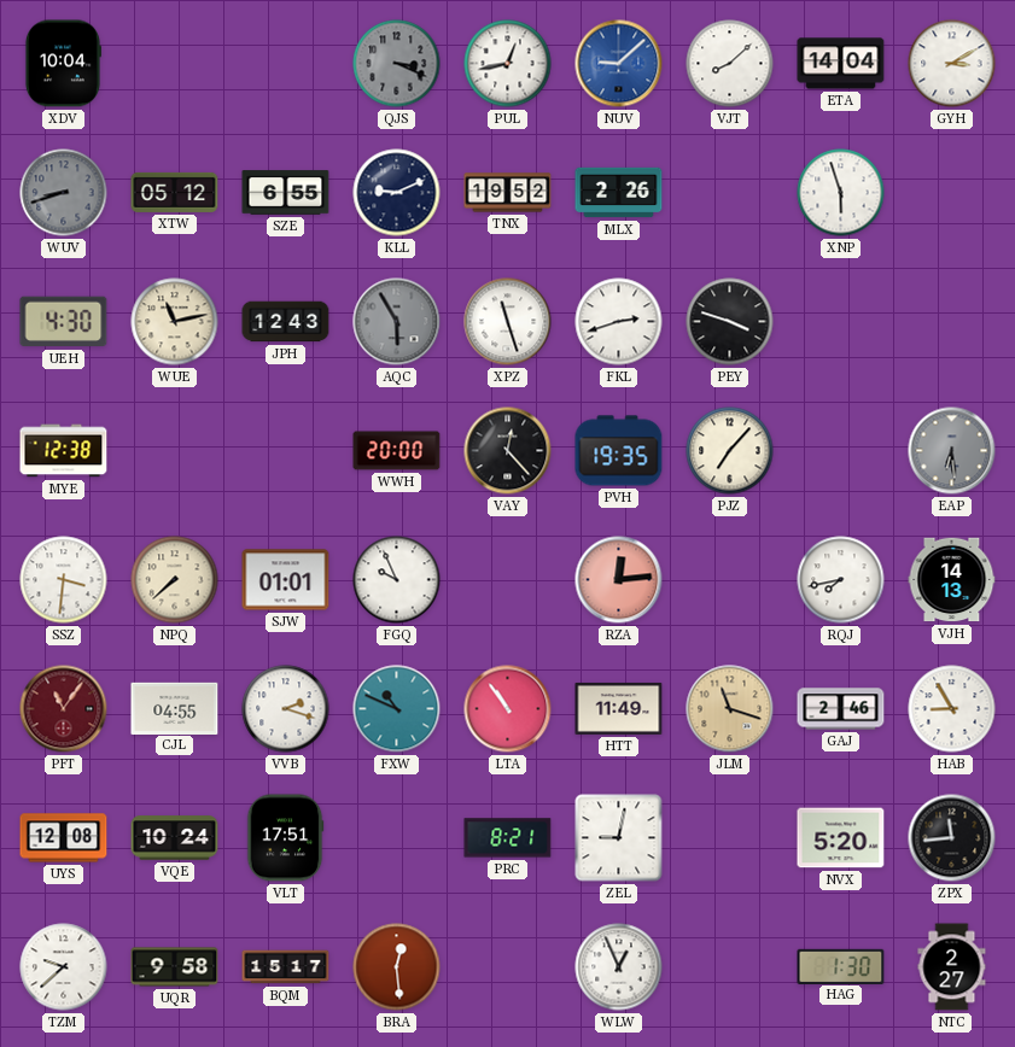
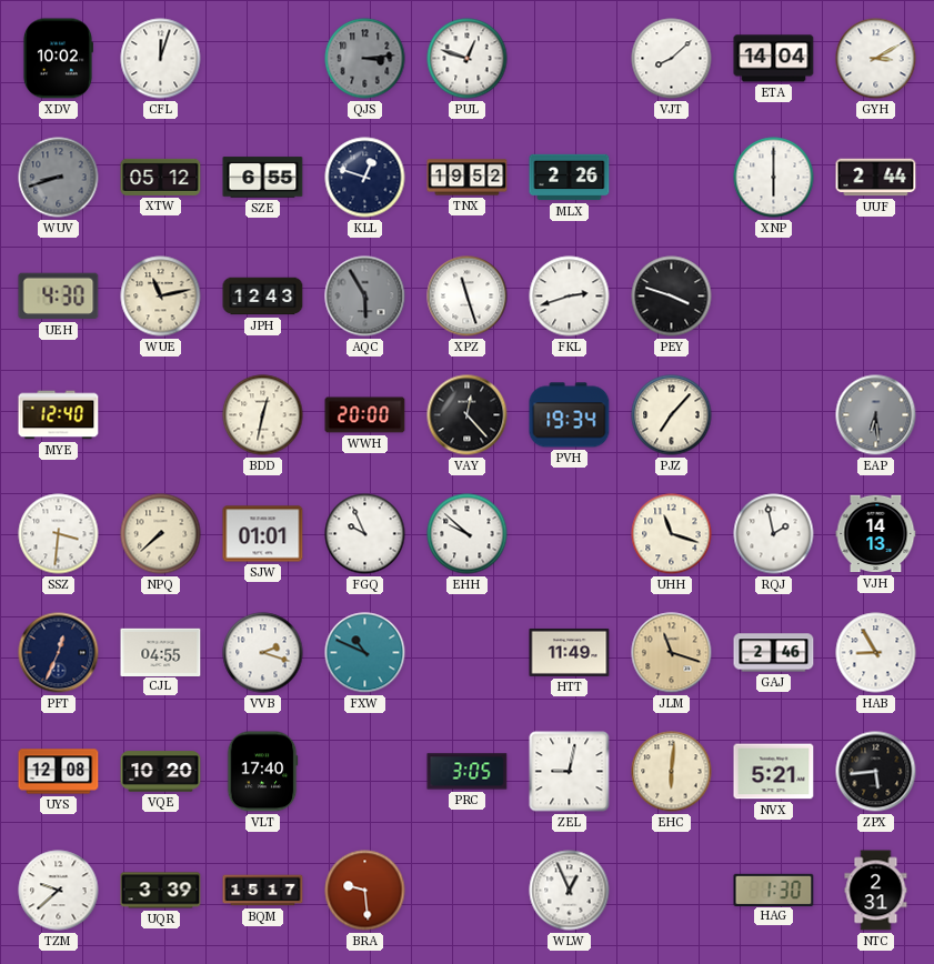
XDV: 10:04 -> 10:02 (58, 59)
CFL: none -> 12:03 (161, 59)
QJS: 3:19 -> 3:14 (365, 59)
PUL: 12:43 -> 12:48 (468, 59)
NUV: 9:08 -> none (619, 64)
KLL: 9:11 -> 12:48 (365, 178)
XNP: 5:57 -> 6:00 (774, 178)
UUF: none -> 2:44 (876, 178)
MYE: 12:38 -> 12:40 (59, 415)
BDD: none -> 12:32 (263, 415)
PVH: 19:35 -> 19:34 (570, 415)
EHH: none -> 9:52 (468, 534)
RZA: 12:14 -> none (619, 580)
UHH: none -> 11:18 (672, 534)
RQJ: 7:43 -> 1:58 (774, 534)
PFT: 11:06 -> 12:34 (59, 653)
PFT dial: burgundy -> navy (59, 653)
LTA: 10:54 -> none (508, 709)
VQE: 10:24 -> 10:20 (161, 772)
VLT: 17:51 -> 17:40 (262, 772)
PRC: 8:21 -> 3:05 (468, 772)
EHC: none -> 6:01 (672, 772)
NVX: 5:20 -> 5:21 (774, 772)
ZPX: 11:44 -> 5:44 (876, 772)
UQR: 9:58 -> 3:39 (161, 891)
BRA: 12:29 -> 9:29 (365, 891)
NTC: 2:27 -> 2:31 (876, 891)
